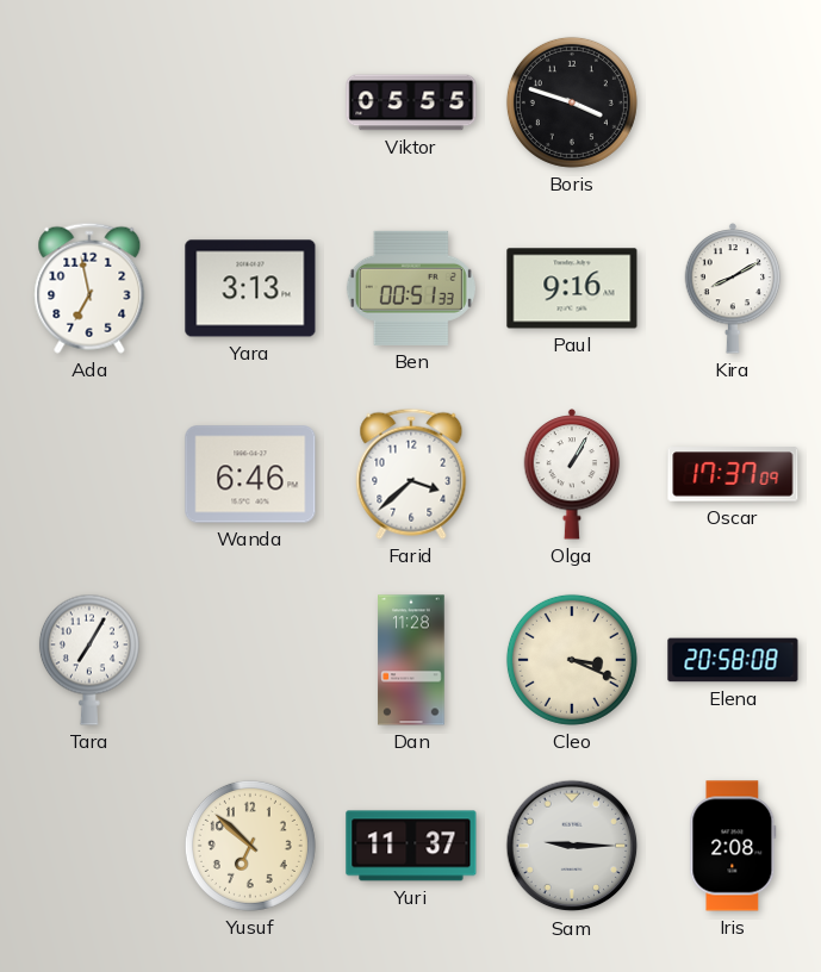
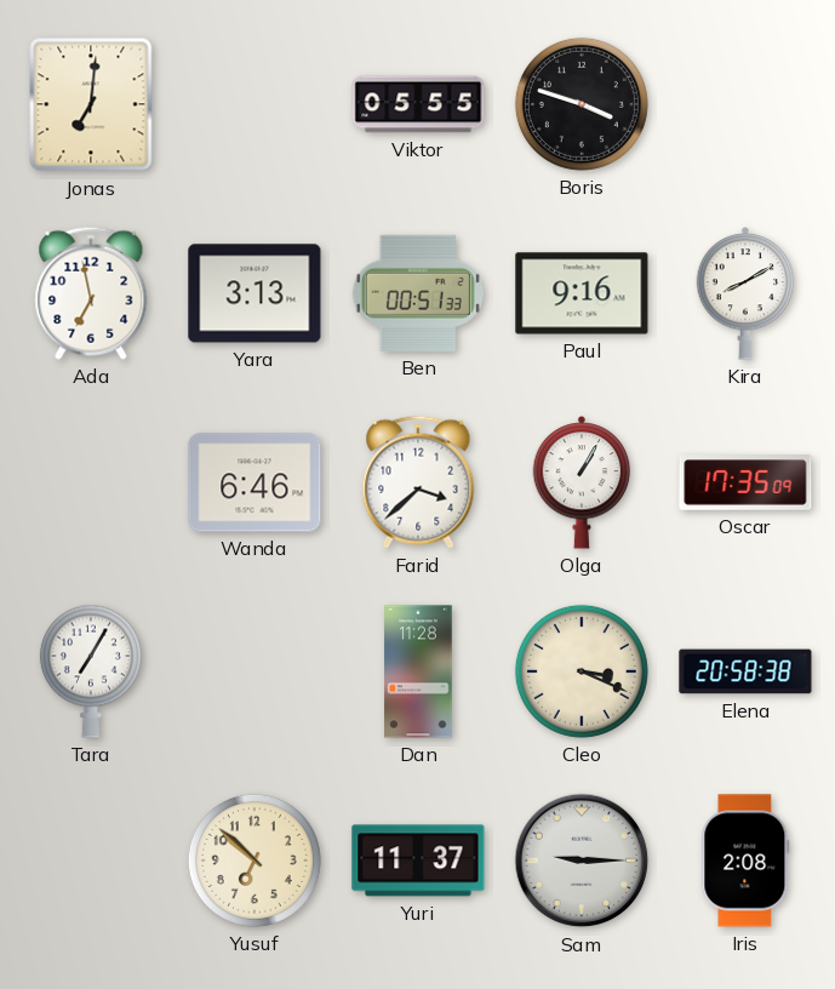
Jonas: none -> 7:01 (91, 104)
Oscar: 17:37 -> 17:35 (745, 482)
Elena: 20:58:08 -> 20:58:38 (745, 671)
